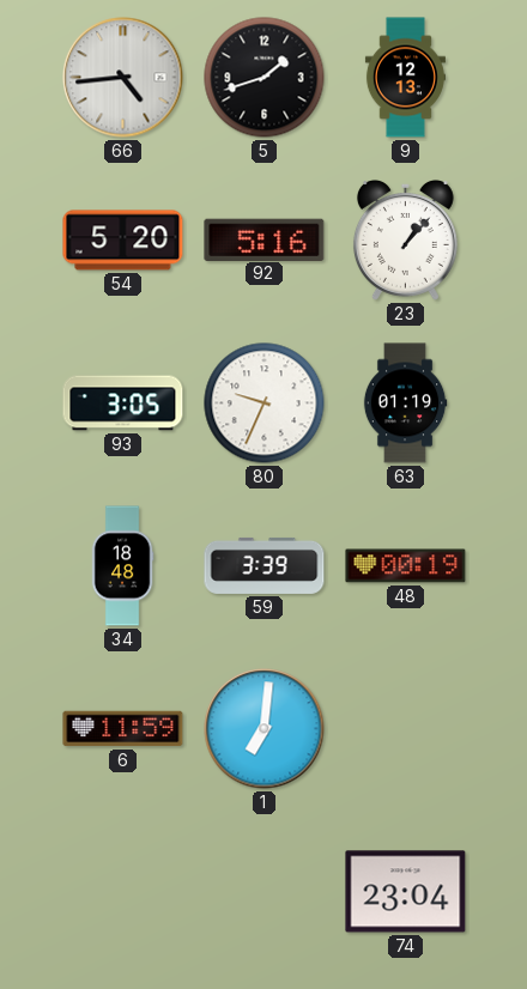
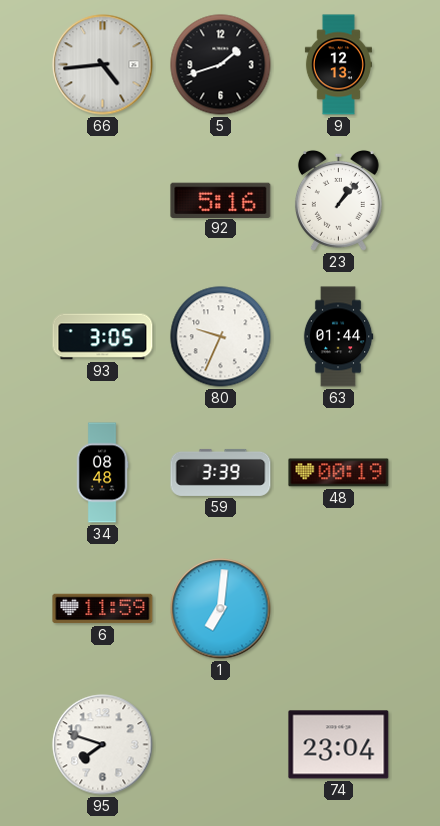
54: 5:20 -> none (123, 241)
63: 01:19 -> 01:44 (338, 337)
34: 18:48 -> 08:48 (102, 473)
95: none -> 7:48 (103, 745)
